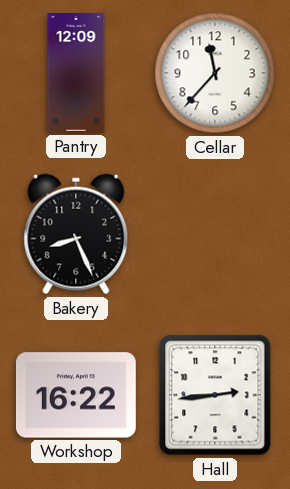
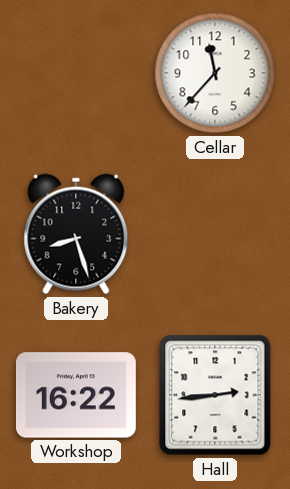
Pantry: 12:09 -> none (76, 74)
Bakery: 8:26 -> 8:27 (76, 234)
